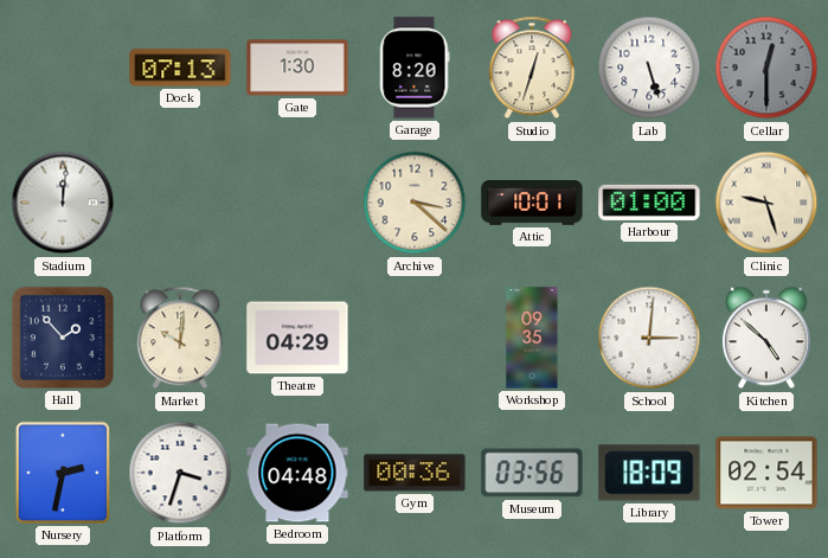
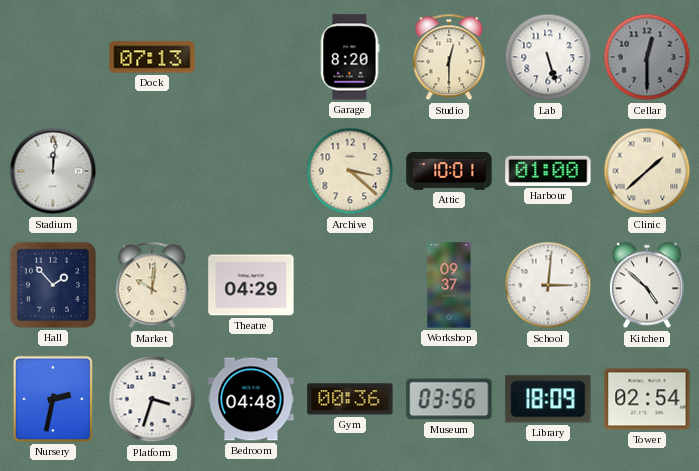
Gate: 1:30 -> none (297, 68)
Studio: 12:33 -> 12:30 (449, 57)
Clinic: 9:27 -> 1:38 (647, 171)
Workshop: 09:35 -> 09:37 (449, 285)
